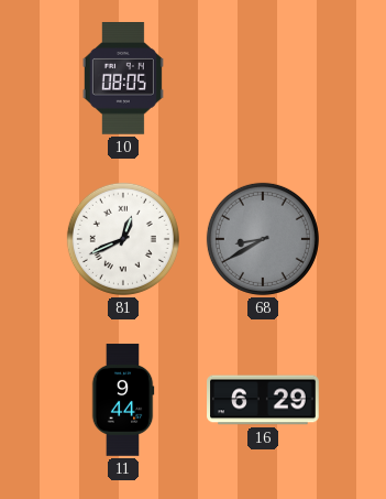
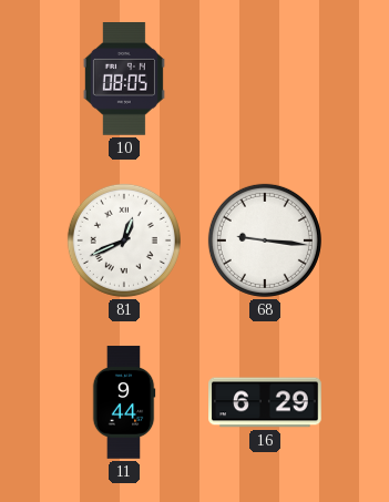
68: 8:40 -> 9:16 (265, 240)
68 dial: grey -> white (265, 240)
